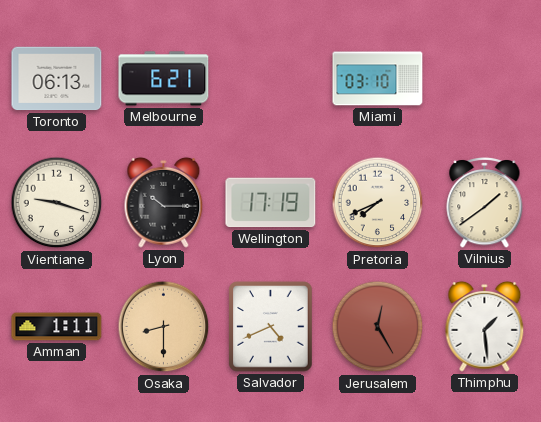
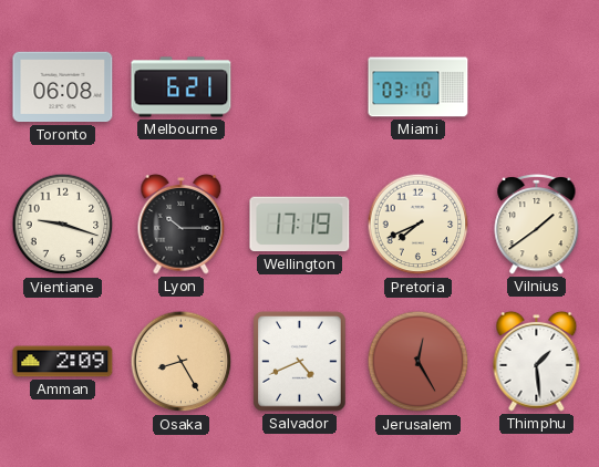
Toronto: 06:13 -> 06:08 (63, 87)
Amman: 1:11 -> 2:09 (63, 362)
Osaka: 8:30 -> 8:25 (182, 362)
